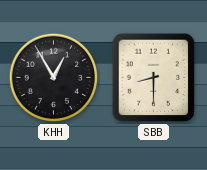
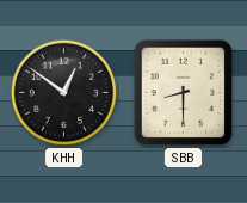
KHH: 12:55 -> 12:51 (64, 93)
